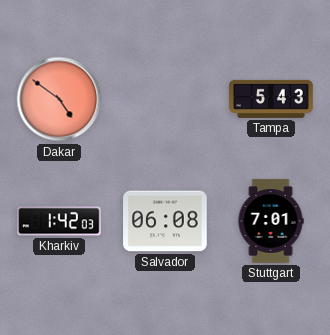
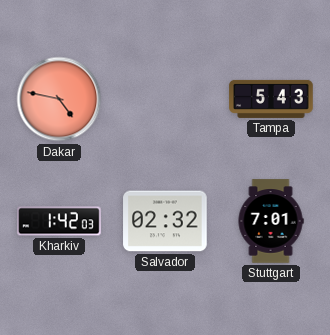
Dakar: 4:51 -> 4:47 (59, 99)
Salvador: 06:08 -> 02:32 (165, 221)
